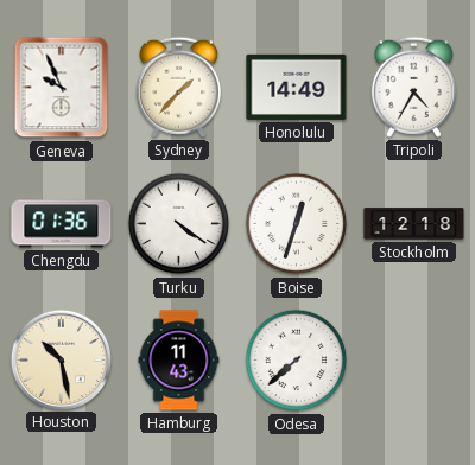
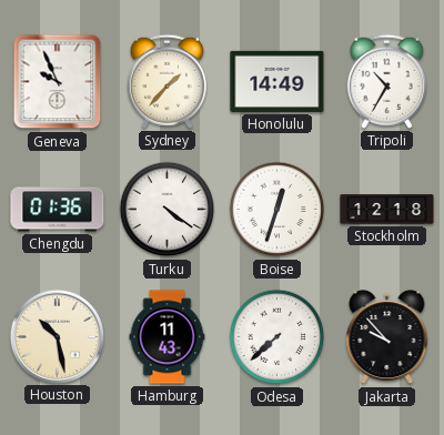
Tripoli: 4:35 -> 10:35 (386, 81)
Jakarta: none -> 9:53 (387, 337)
